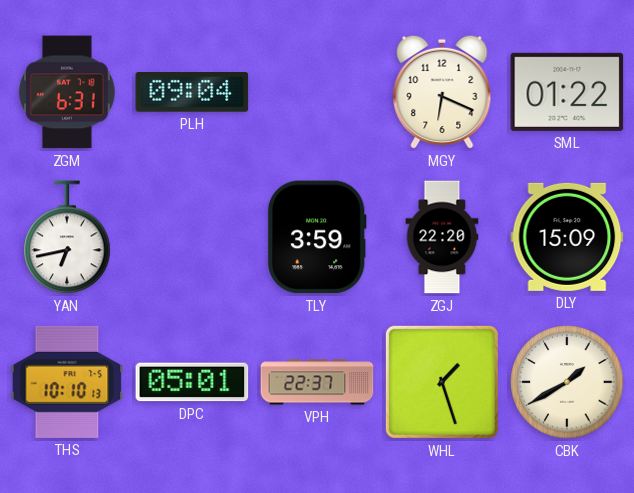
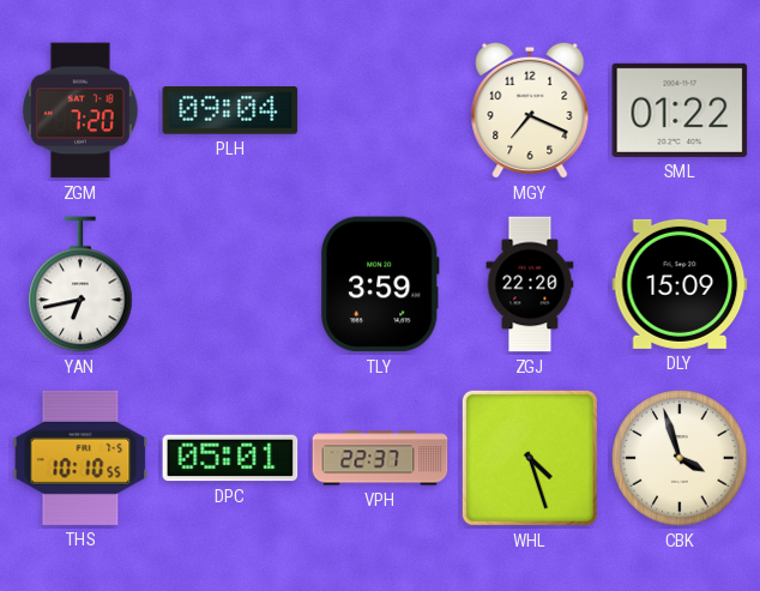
ZGM: 6:31 -> 7:20 (82, 110)
MGY: 6:19 -> 7:19 (530, 110)
THS: 10:10:13 -> 10:10:55 (80, 458)
WHL: 1:27 -> 4:27 (530, 458)
CBK: 1:40 -> 3:57 (680, 458)
